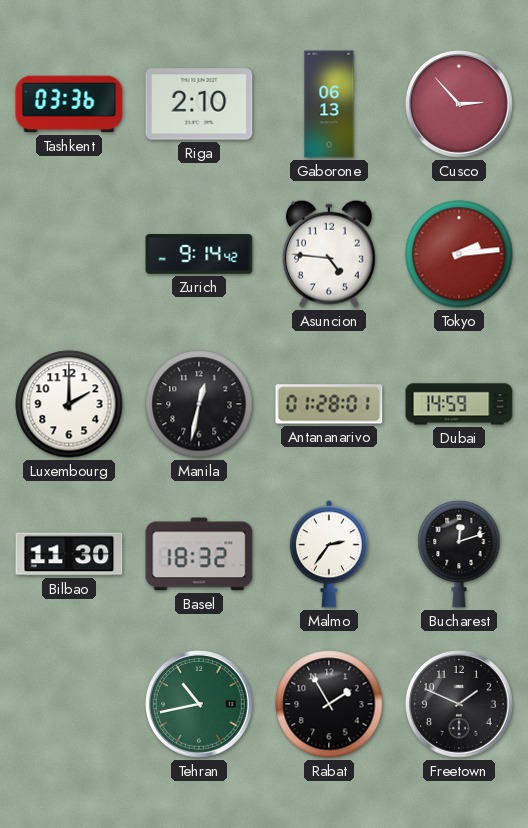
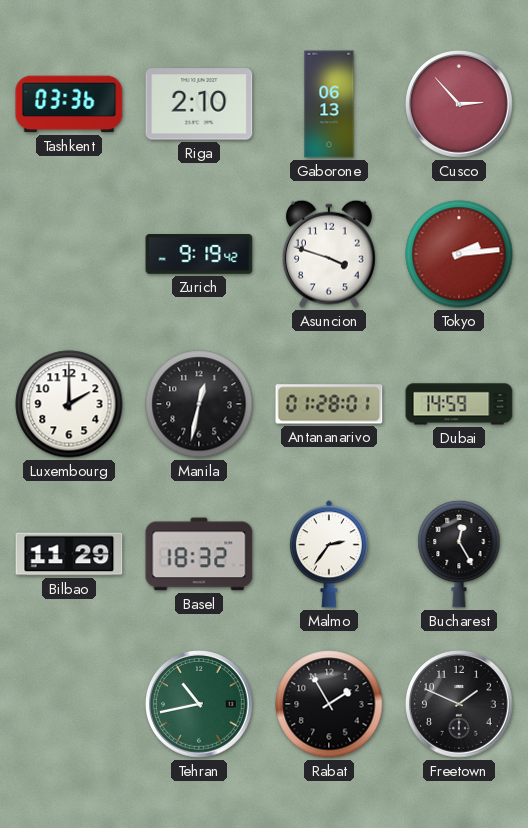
Zurich: 9:14 -> 9:19 (199, 254)
Asuncion: 4:46 -> 3:48 (329, 254)
Bilbao: 11:30 -> 11:29 (69, 554)
Bucharest: 12:12 -> 12:25 (459, 554)
